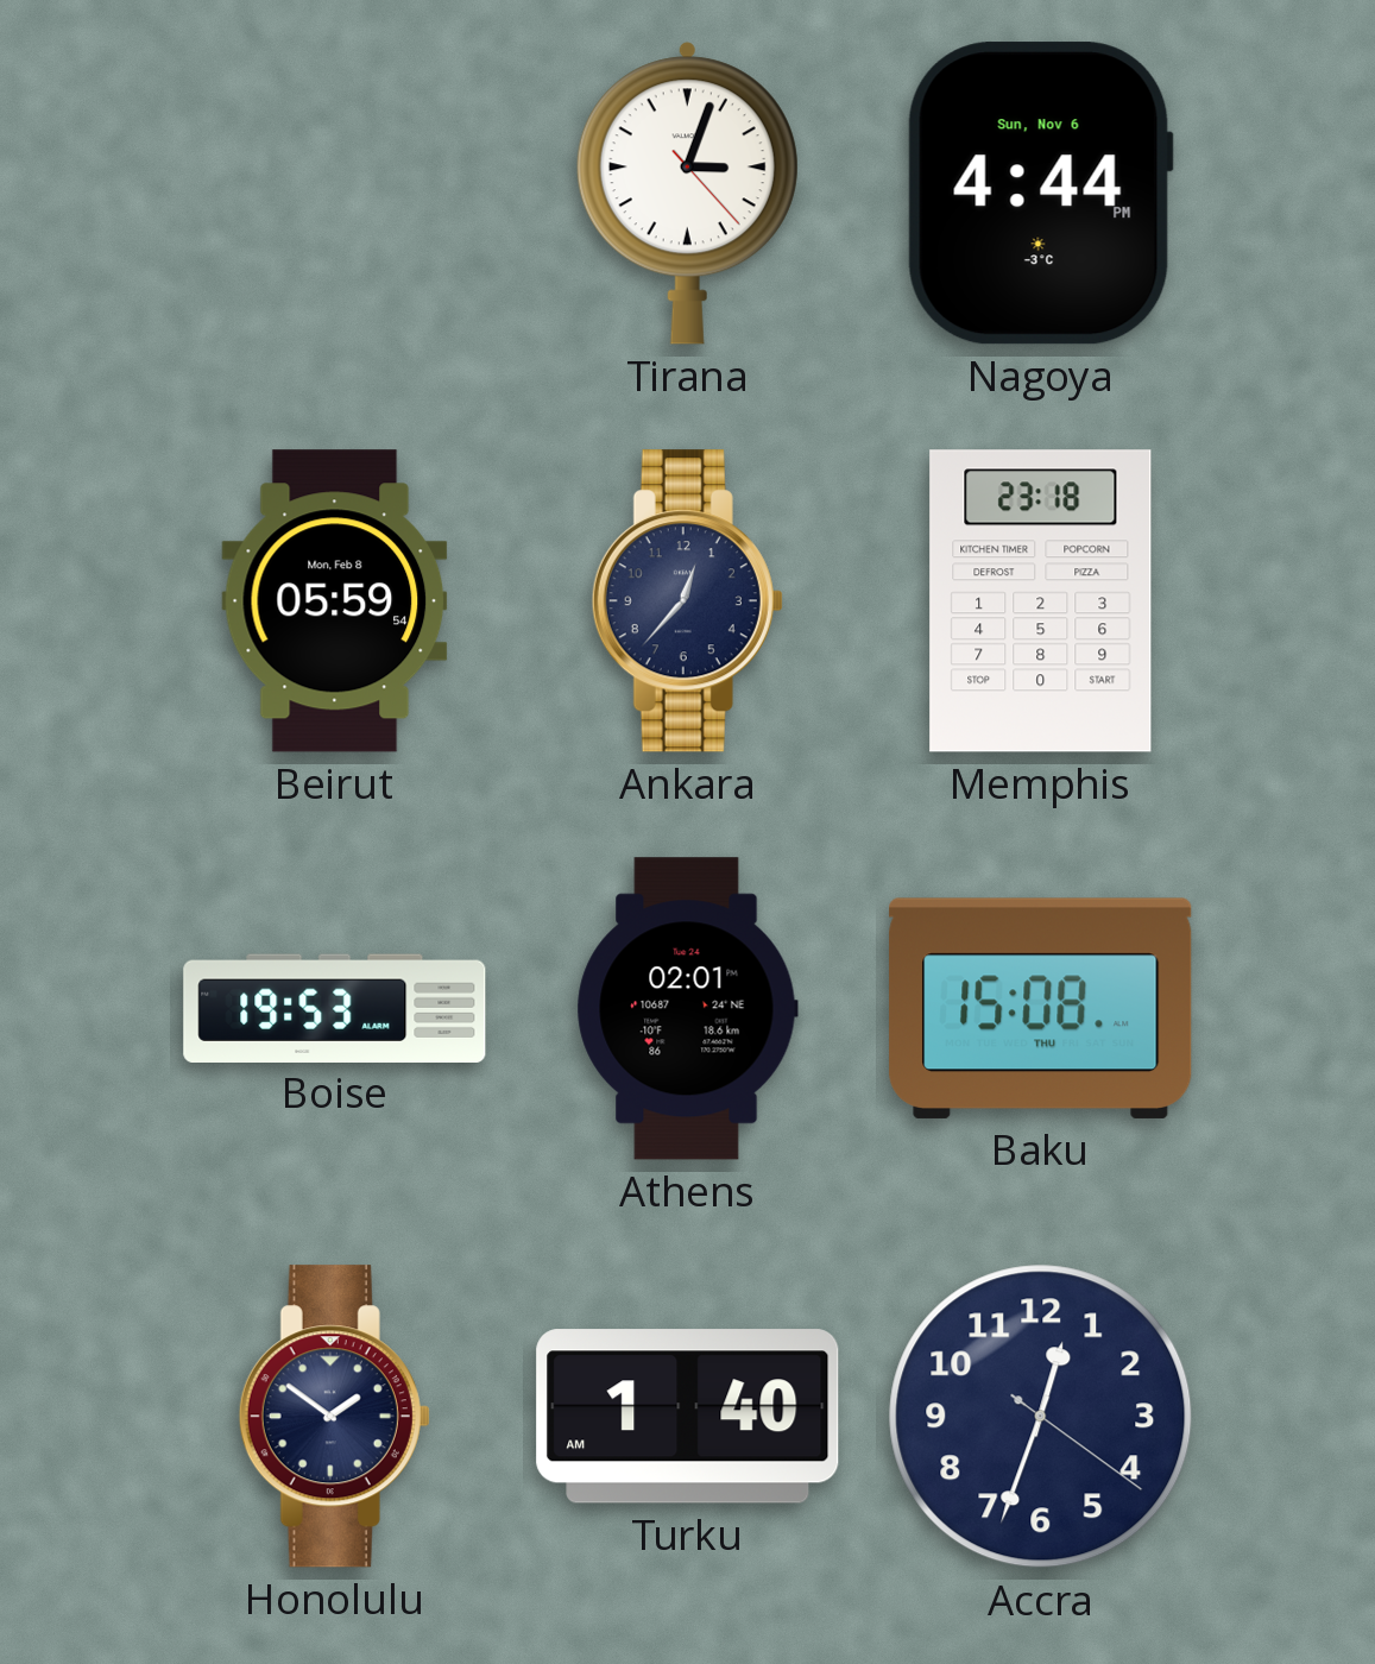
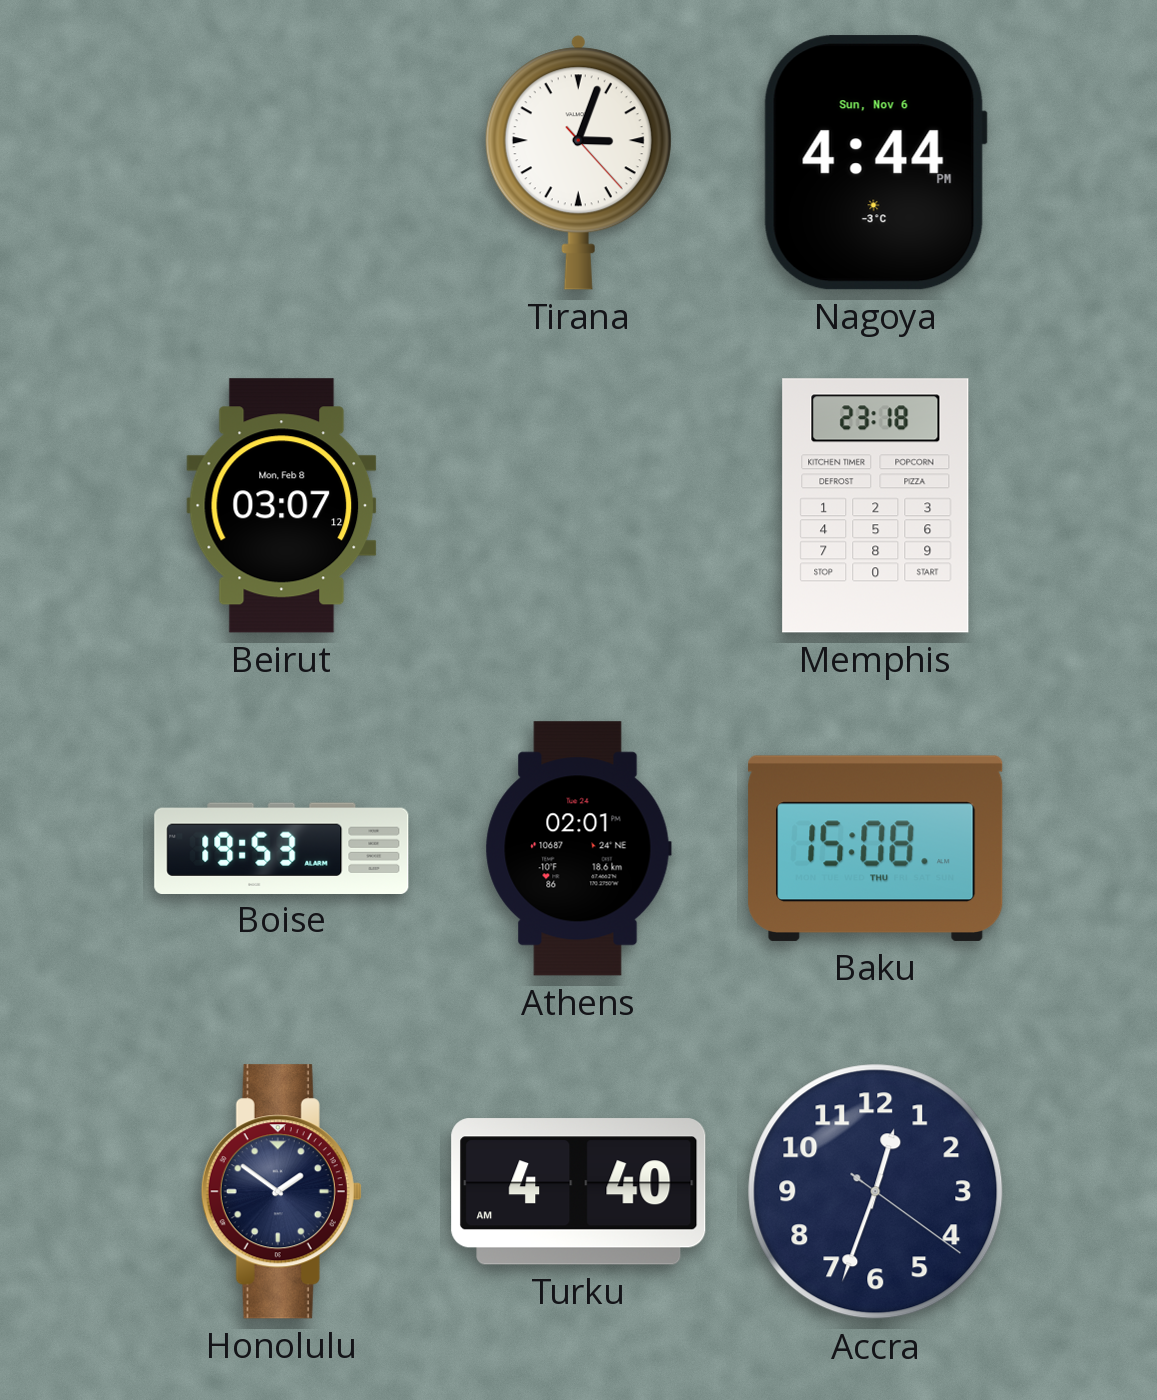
Beirut: 05:59 -> 03:07 (282, 506)
Ankara: 12:37 -> none (687, 601)
Turku: 1:40 -> 4:40 (579, 1192)
